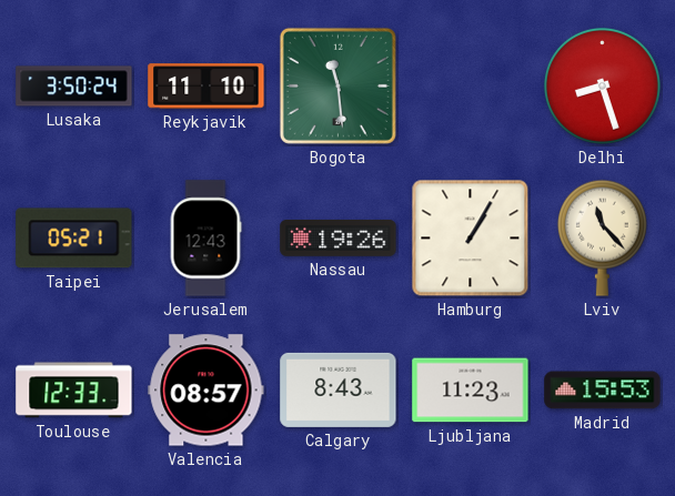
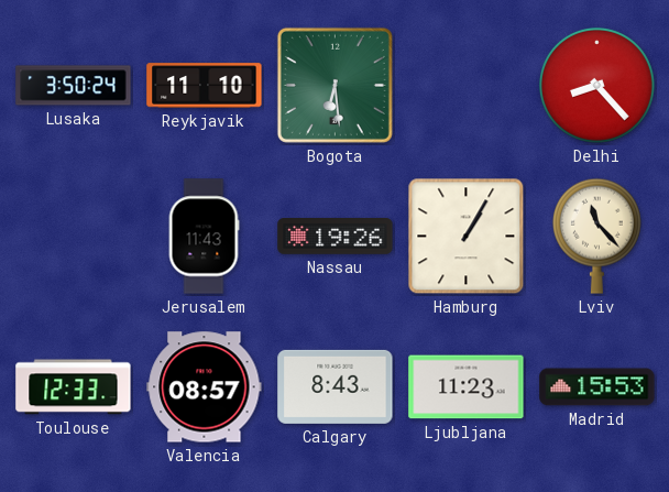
Bogota: 11:29 -> 6:29 (334, 85)
Delhi: 8:27 -> 8:23 (596, 85)
Taipei: 05:21 -> none (74, 239)
Jerusalem: 12:43 -> 11:43 (204, 237)
